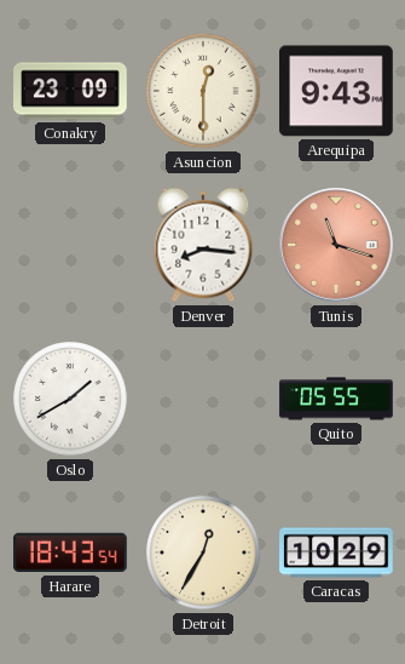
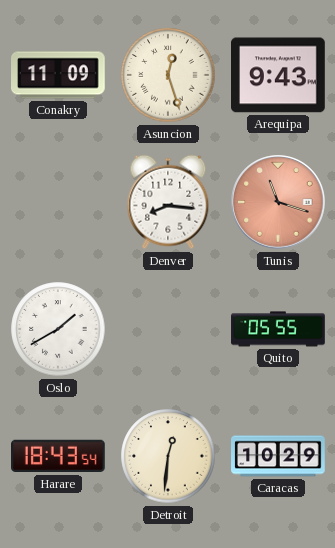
Conakry: 23:09 -> 11:09 (59, 75)
Asuncion: 12:30 -> 12:27 (168, 75)
Detroit: 12:35 -> 12:31 (168, 456)
